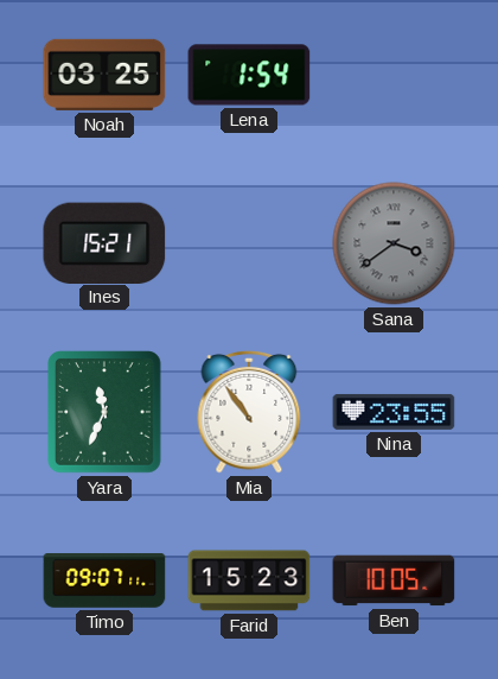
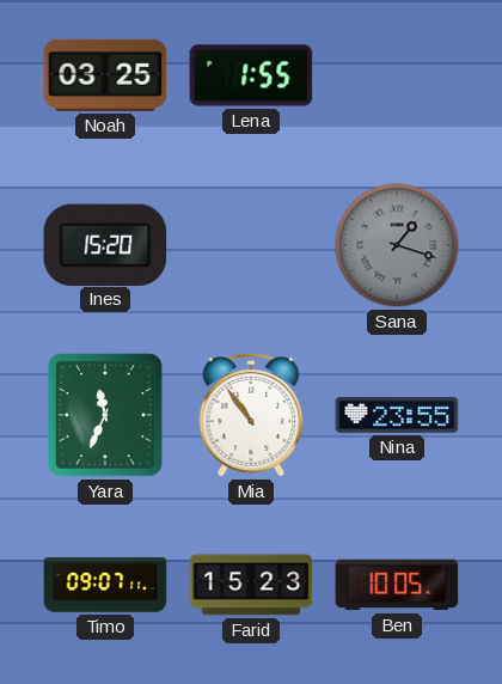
Lena: 1:54 -> 1:55 (251, 75)
Ines: 15:21 -> 15:20 (105, 244)
Sana: 3:39 -> 1:18 (397, 245)
